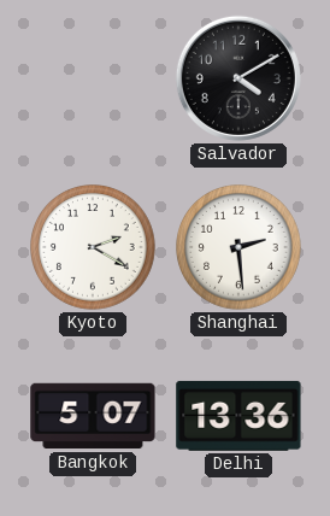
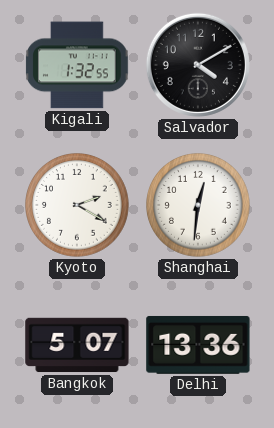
Kigali: none -> 1:32 (77, 65)
Shanghai: 2:29 -> 12:31 (199, 206)
